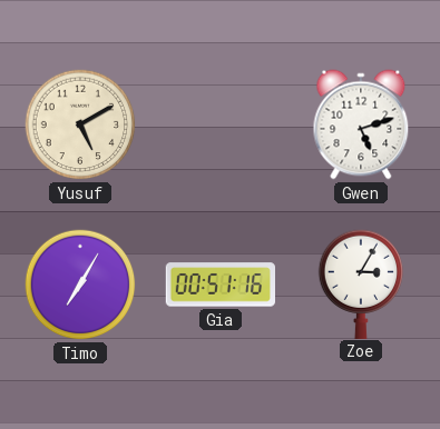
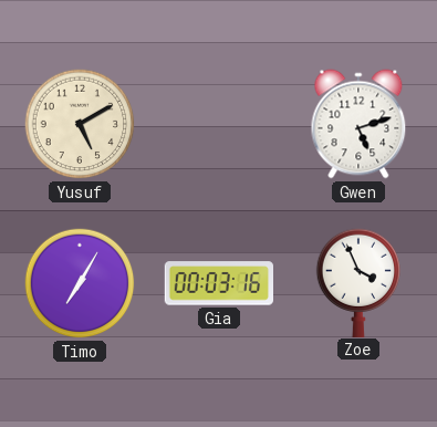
Gia: 00:51 -> 00:03 (218, 283)
Zoe: 3:05 -> 3:56 (358, 282)
